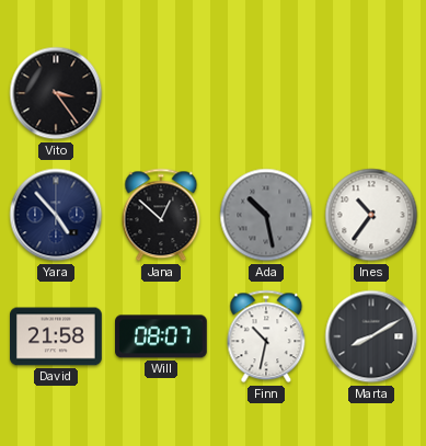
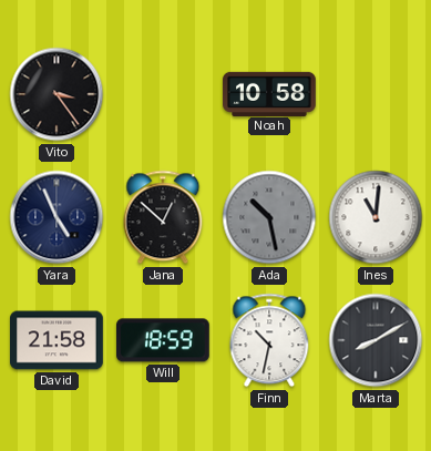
Noah: none -> 10:58 (269, 93)
Yara: 4:53 -> 4:56 (57, 217)
Ines: 10:36 -> 11:01 (376, 217)
Will: 08:07 -> 18:59 (164, 340)
